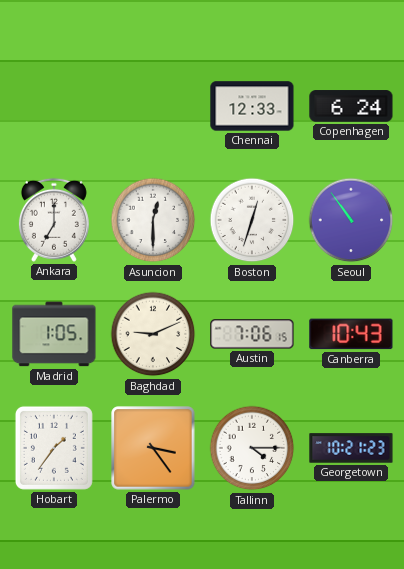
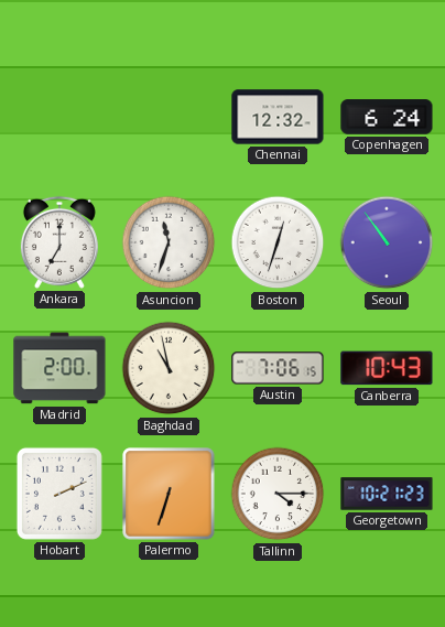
Chennai: 12:33 -> 12:32 (278, 117)
Asuncion: 12:30 -> 11:33 (169, 242)
Madrid: 1:05 -> 2:00 (59, 368)
Baghdad: 9:11 -> 10:58 (169, 368)
Hobart: 1:36 -> 2:11 (59, 494)
Palermo: 3:24 -> 6:33 (169, 494)
